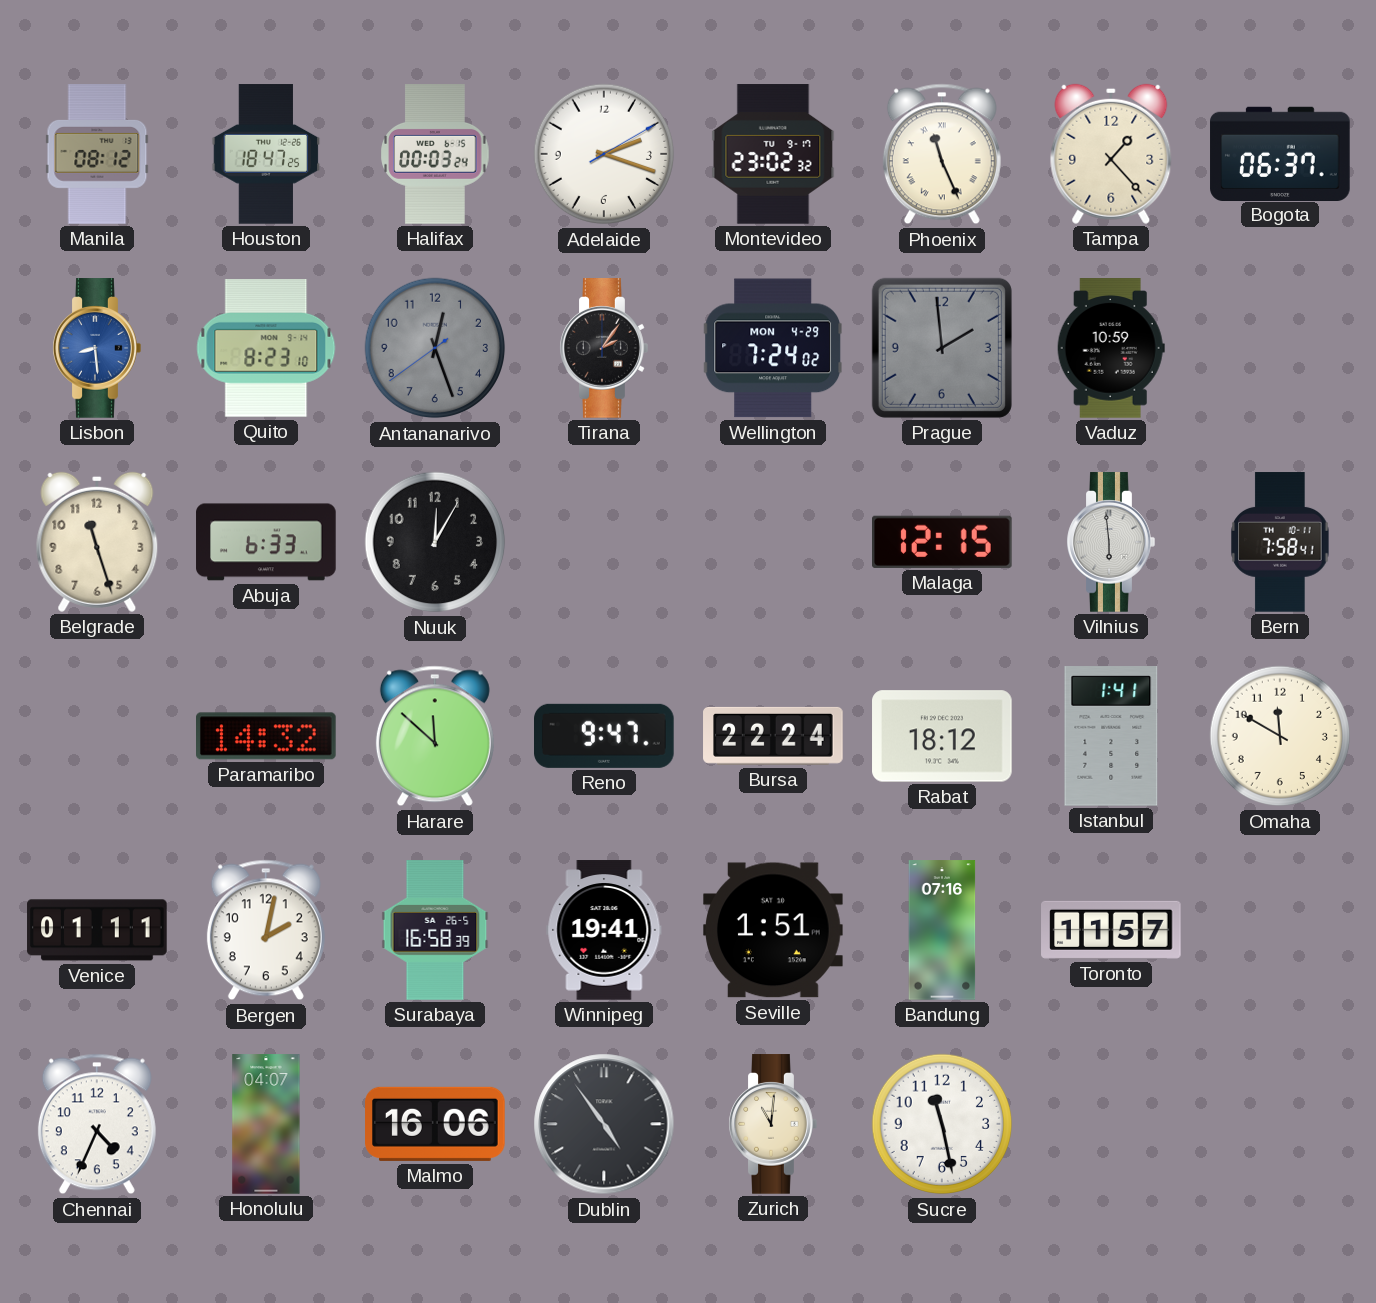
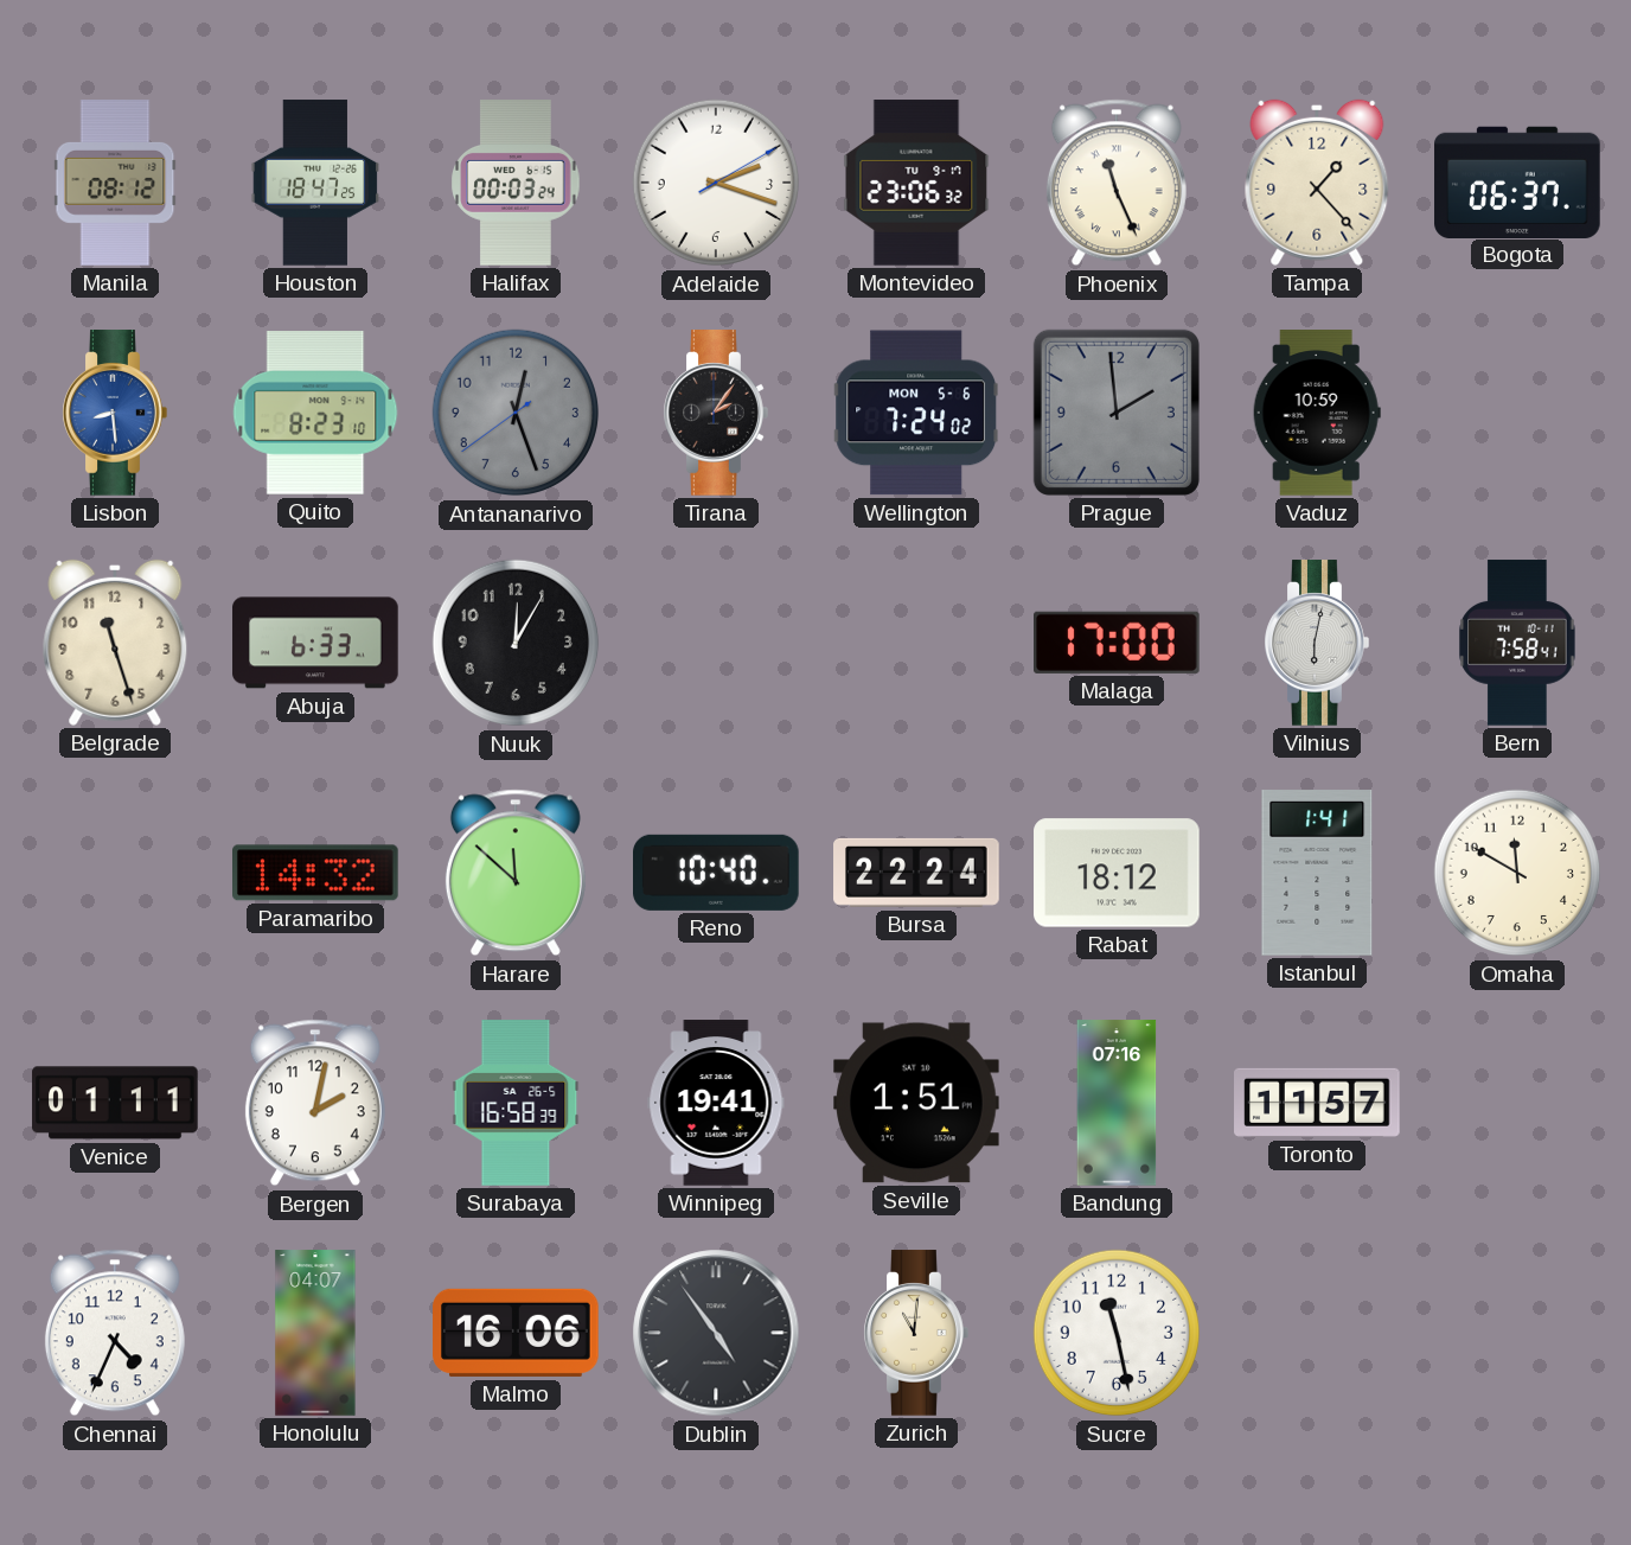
Montevideo: 23:02 -> 23:06 (916, 183)
Wellington date: MON 4-29 -> MON 5-6 (915, 413)
Malaga: 12:15 -> 17:00 (1118, 643)
Vilnius: 5:59 -> 6:02 (1317, 643)
Reno: 9:47 -> 10:40 (717, 873)
